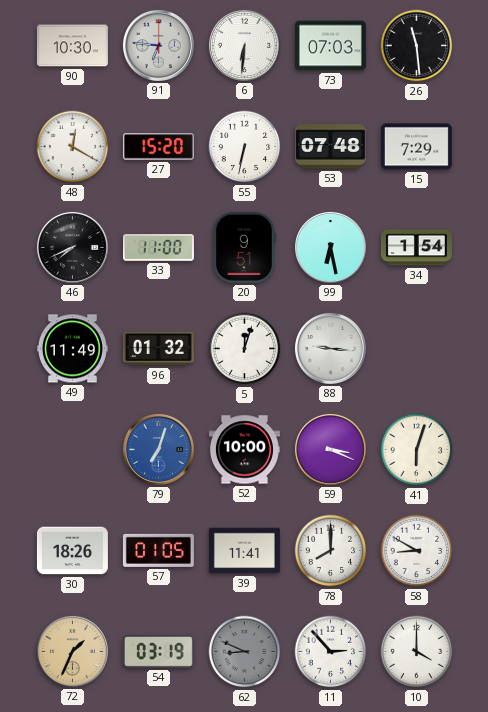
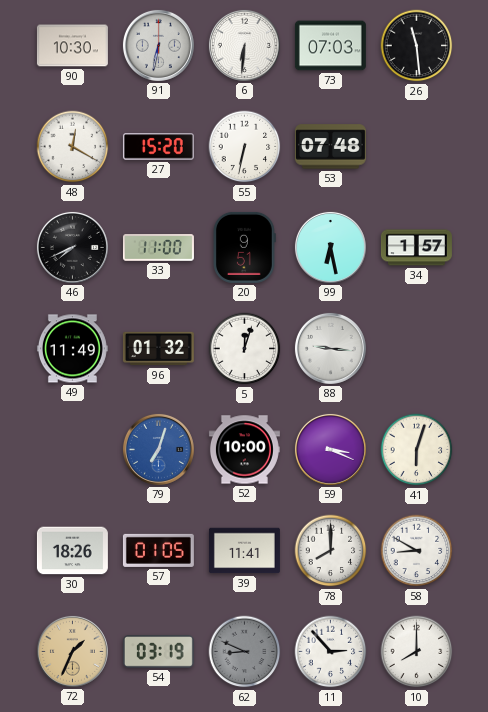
91: 6:46 -> 6:32 (158, 45)
15: 7:29 -> none (416, 147)
34: 1:54 -> 1:57 (416, 248)
10: 4:00 -> 8:00 (417, 652)
